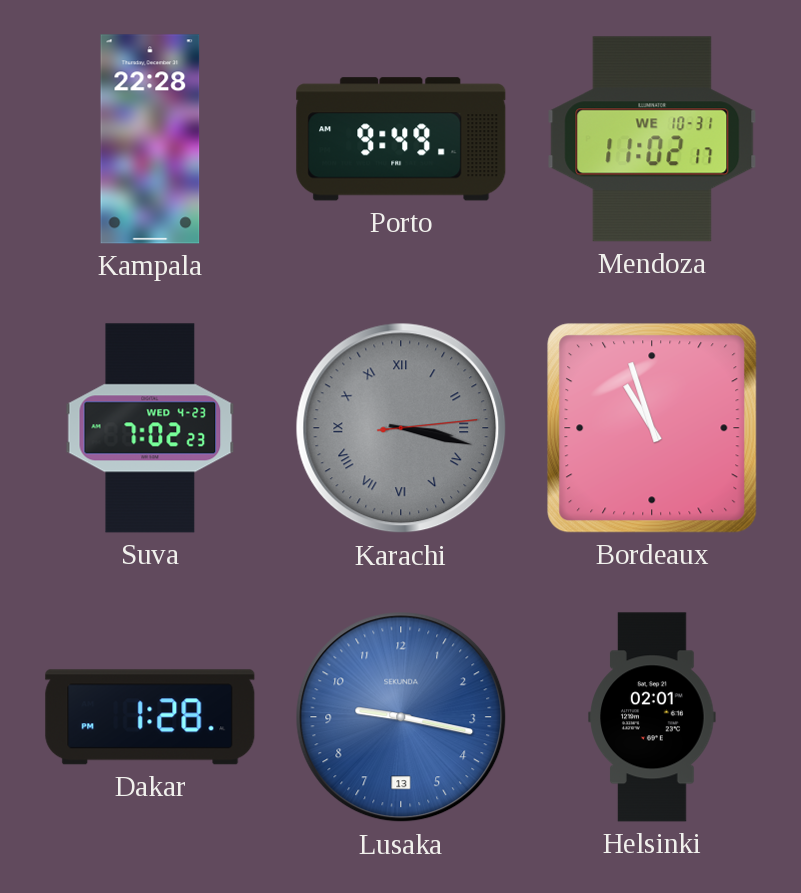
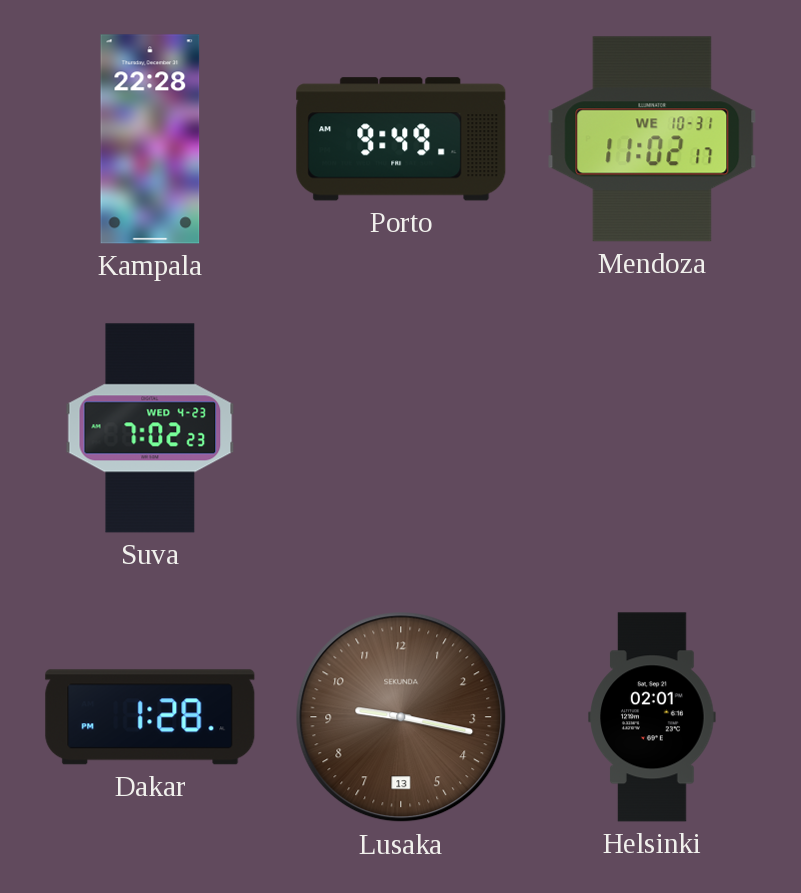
Karachi: 3:17 -> none (401, 428)
Bordeaux: 10:57 -> none (652, 428)
Lusaka dial: blue -> brown (401, 717)
